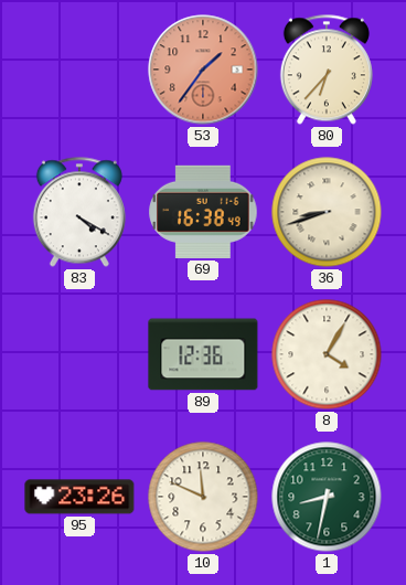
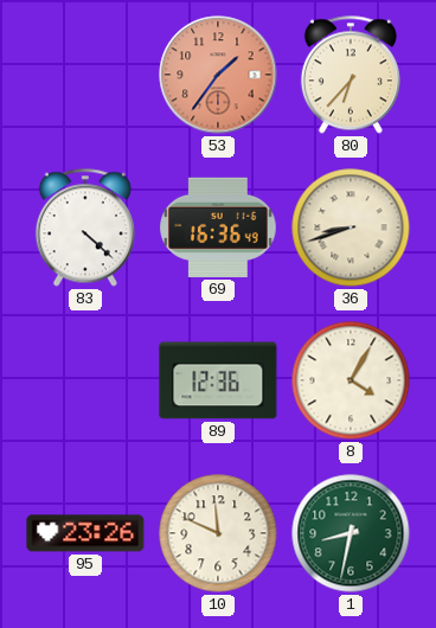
83: 4:20 -> 4:22 (85, 228)
69: 16:38 -> 16:36 (218, 228)
